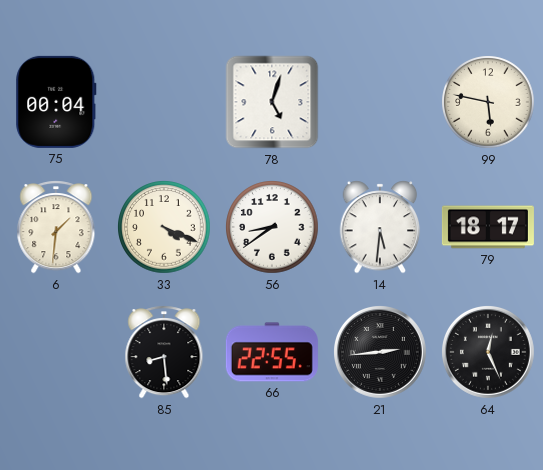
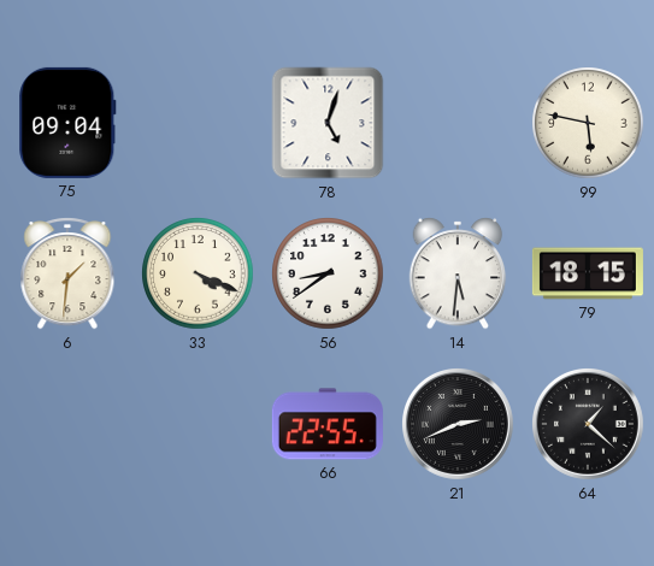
75: 00:04 -> 09:04 (67, 123)
79: 18:17 -> 18:15 (588, 273)
85: 8:29 -> none (164, 352)
21: 2:44 -> 2:41 (459, 425)
64: 12:26 -> 1:22 (589, 425)
